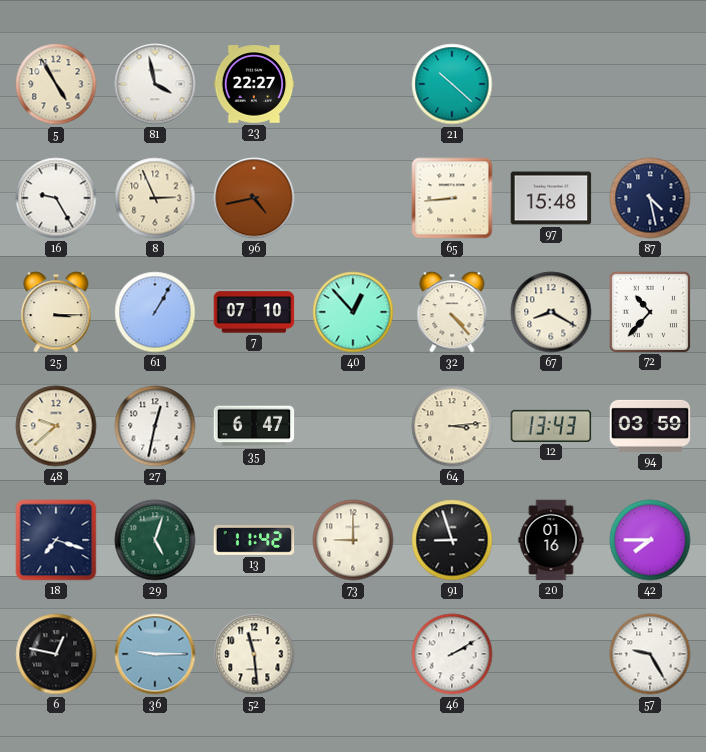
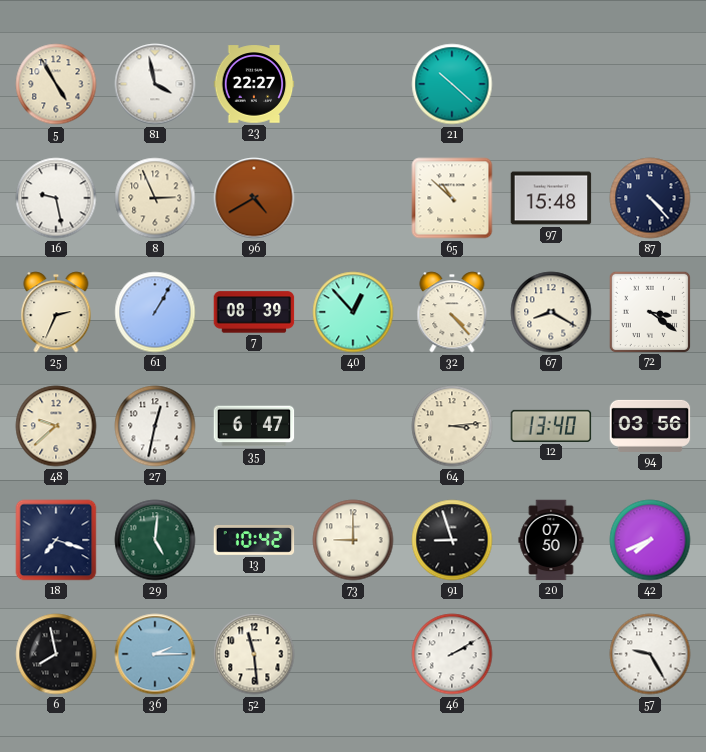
16: 9:25 -> 9:28 (56, 198)
96: 4:43 -> 4:40 (254, 198)
65: 8:44 -> 10:52 (452, 198)
87: 4:28 -> 4:23 (650, 198)
25: 3:15 -> 2:34 (56, 312)
7: 07:10 -> 08:39 (254, 312)
72: 10:37 -> 3:21 (649, 311)
12: 13:43 -> 13:40 (551, 426)
94: 03:59 -> 03:56 (650, 426)
29: 5:03 -> 5:01 (155, 540)
13: 11:42 -> 10:42 (254, 541)
20: 01:16 -> 07:50 (551, 540)
42: 7:45 -> 7:41 (650, 540)
6: 12:47 -> 7:58 (56, 654)
36: 9:15 -> 2:15 (155, 654)
